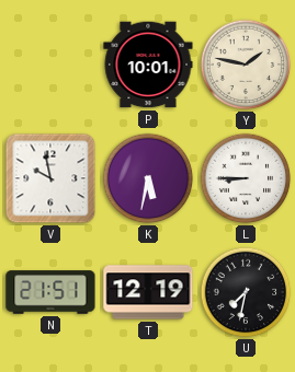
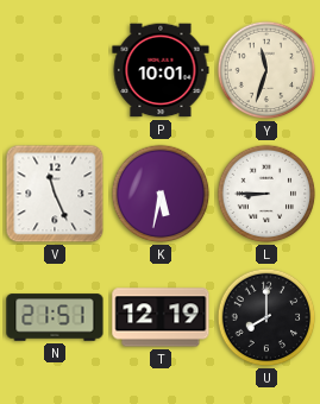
Y: 1:47 -> 11:33 (266, 70)
V: 9:58 -> 11:26 (55, 194)
U: 7:32 -> 8:00 (266, 317)
